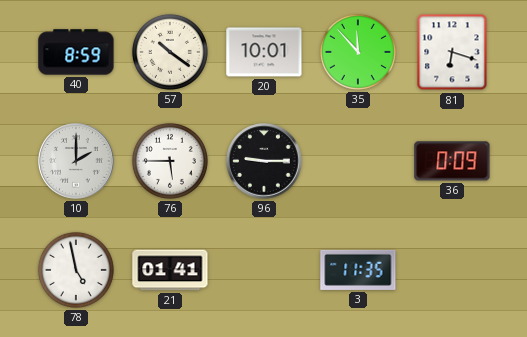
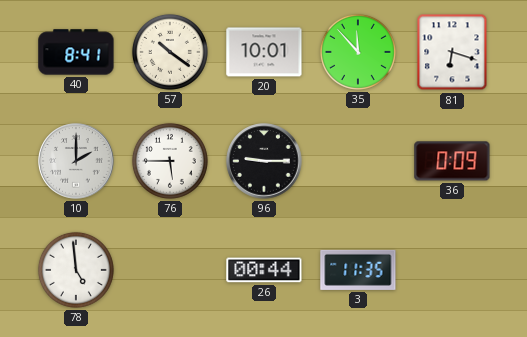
40: 8:59 -> 8:41 (76, 52)
78: 4:58 -> 4:59 (76, 270)
21: 01:41 -> none (170, 270)
26: none -> 00:44 (264, 270)
